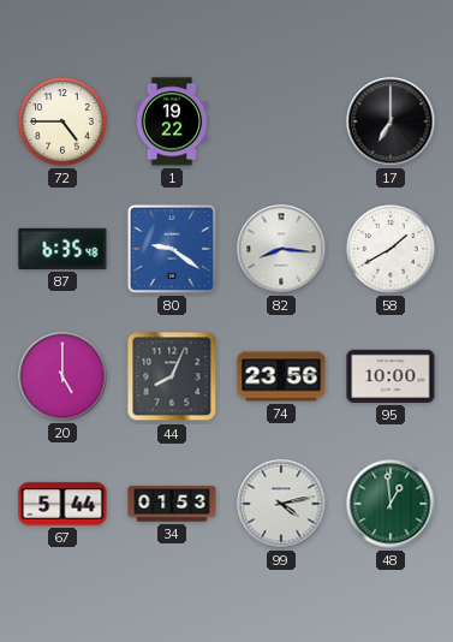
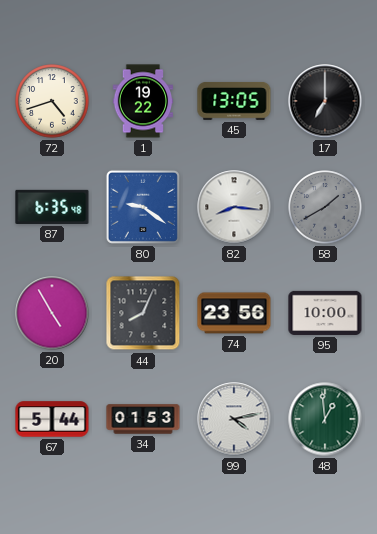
72: 4:45 -> 4:42 (52, 101)
45: none -> 13:05 (234, 101)
58 dial: white -> grey (325, 207)
20: 5:00 -> 4:55 (52, 313)
